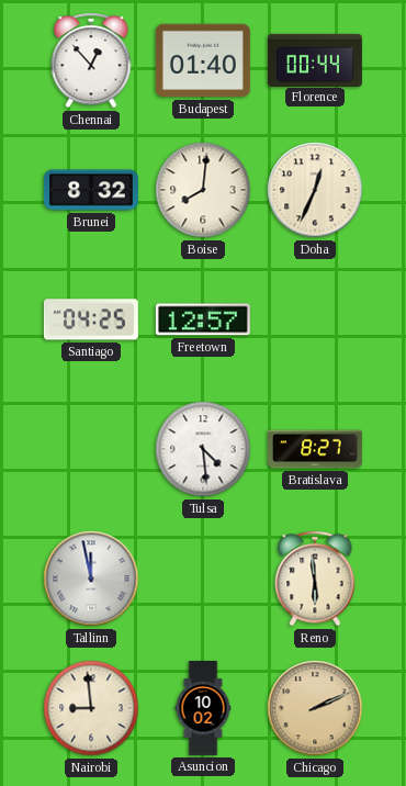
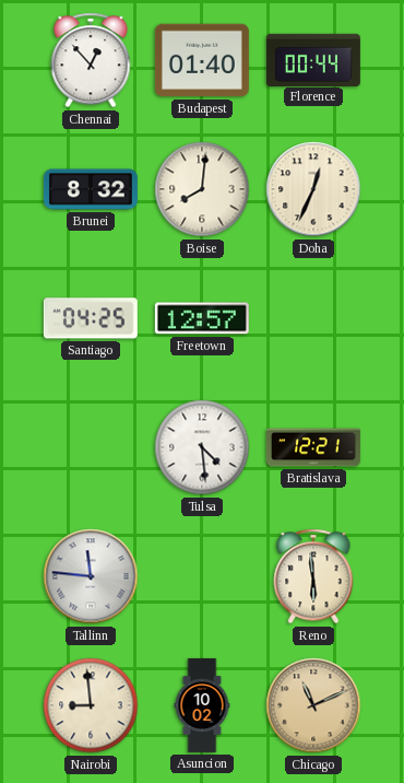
Bratislava: 8:27 -> 12:21 (313, 447)
Tallinn: 11:58 -> 11:46 (91, 576)
Chicago: 2:11 -> 11:11 (313, 705)
